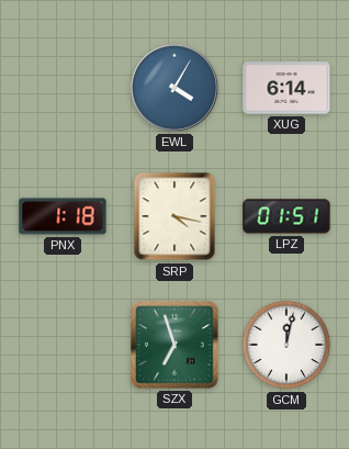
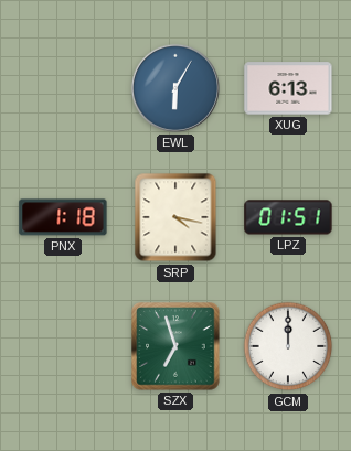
EWL: 4:05 -> 6:05 (175, 88)
XUG: 6:14 -> 6:13 (288, 88)
GCM: 12:02 -> 12:00 (288, 346)
